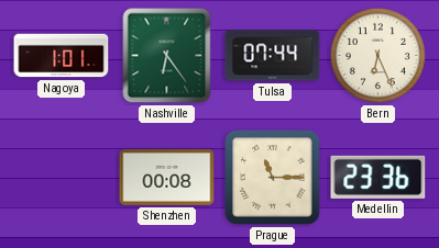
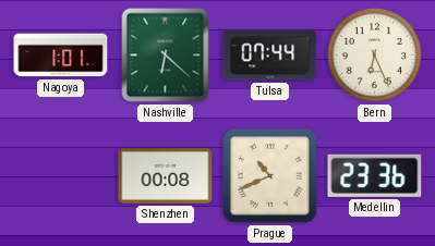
Nashville: 6:24 -> 6:22 (166, 56)
Prague: 11:15 -> 10:41 (270, 176)
